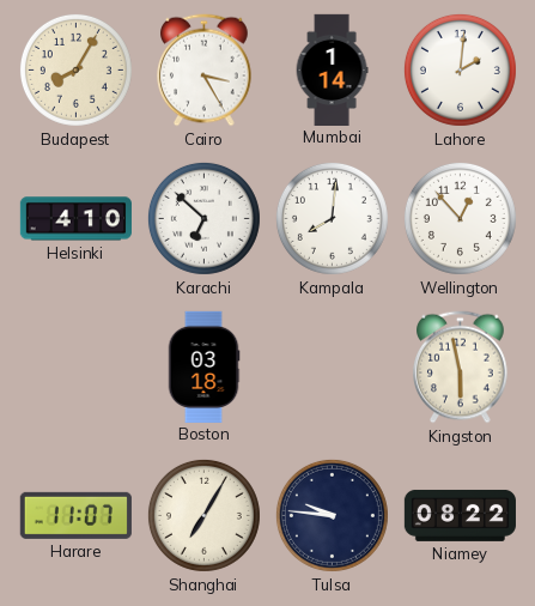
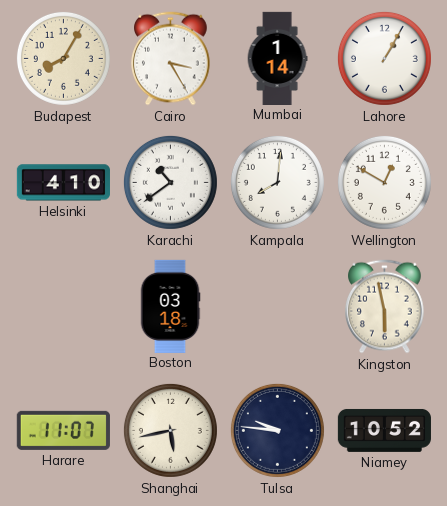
Lahore: 2:01 -> 1:05 (384, 58)
Karachi: 6:52 -> 10:39 (170, 182)
Wellington: 12:53 -> 12:50 (384, 182)
Shanghai: 7:05 -> 5:43 (170, 430)
Niamey: 08:22 -> 10:52 (384, 430)
